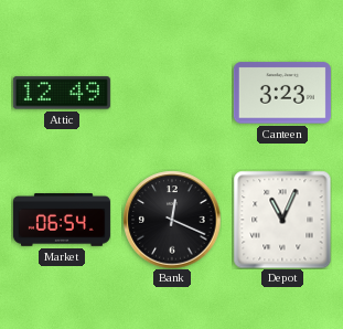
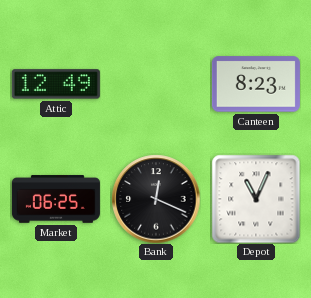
Canteen: 3:23 -> 8:23 (256, 84)
Market: 06:54 -> 06:25 (56, 199)
